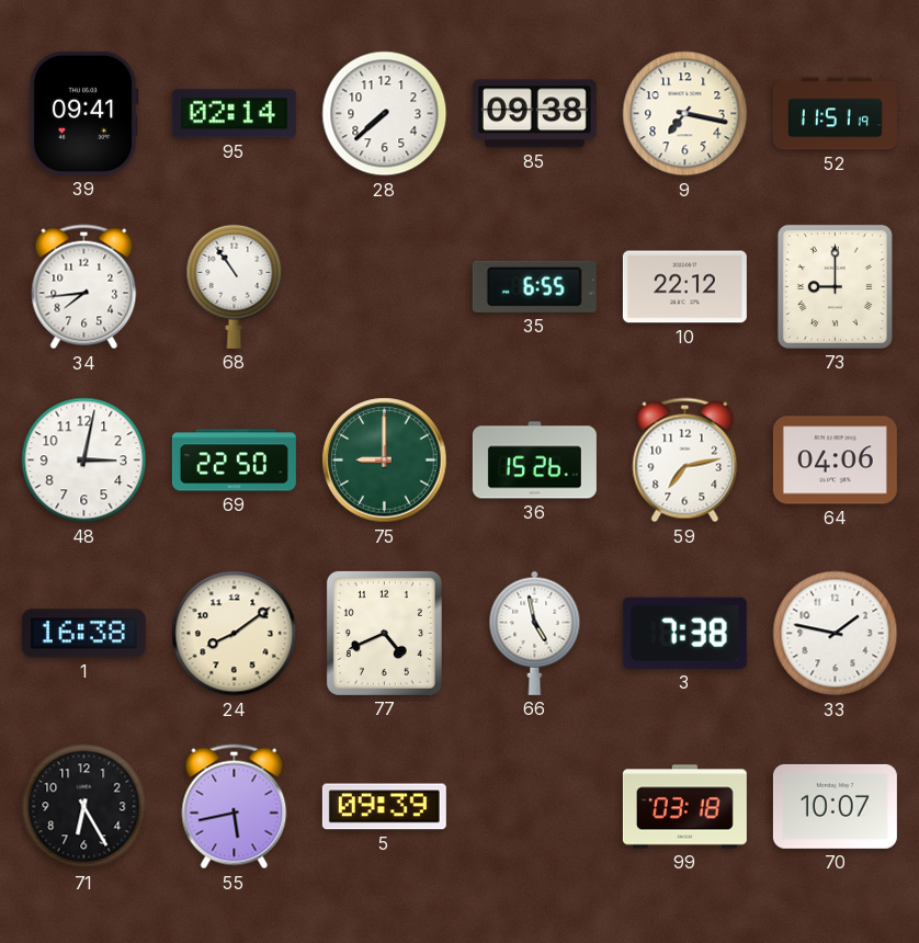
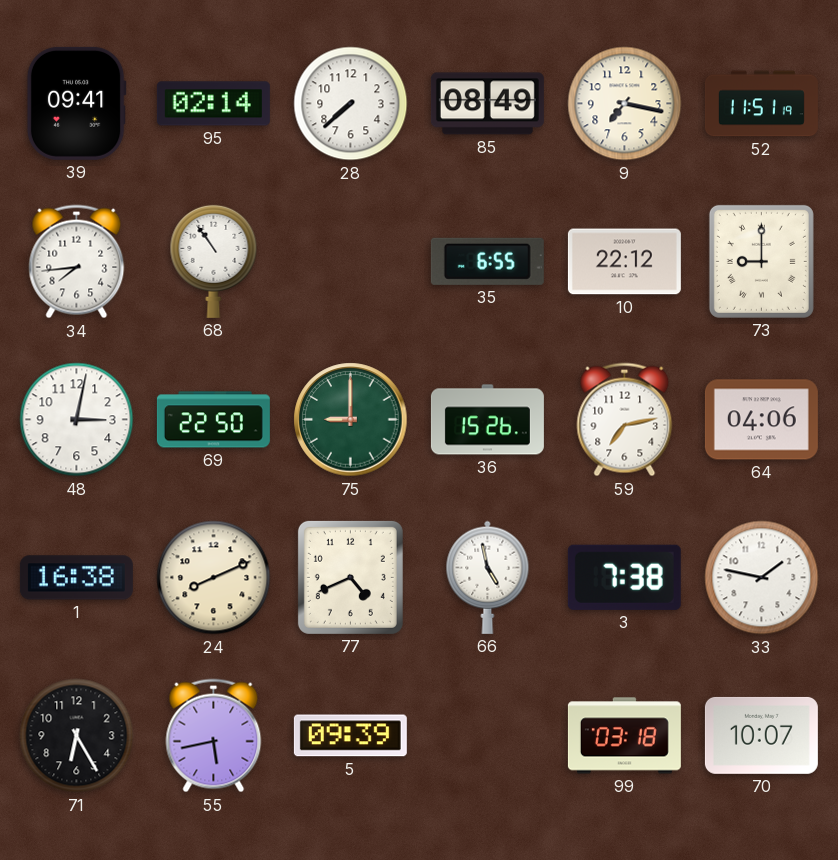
85: 09:38 -> 08:49 (487, 104)
24: 8:09 -> 8:11 (214, 578)
